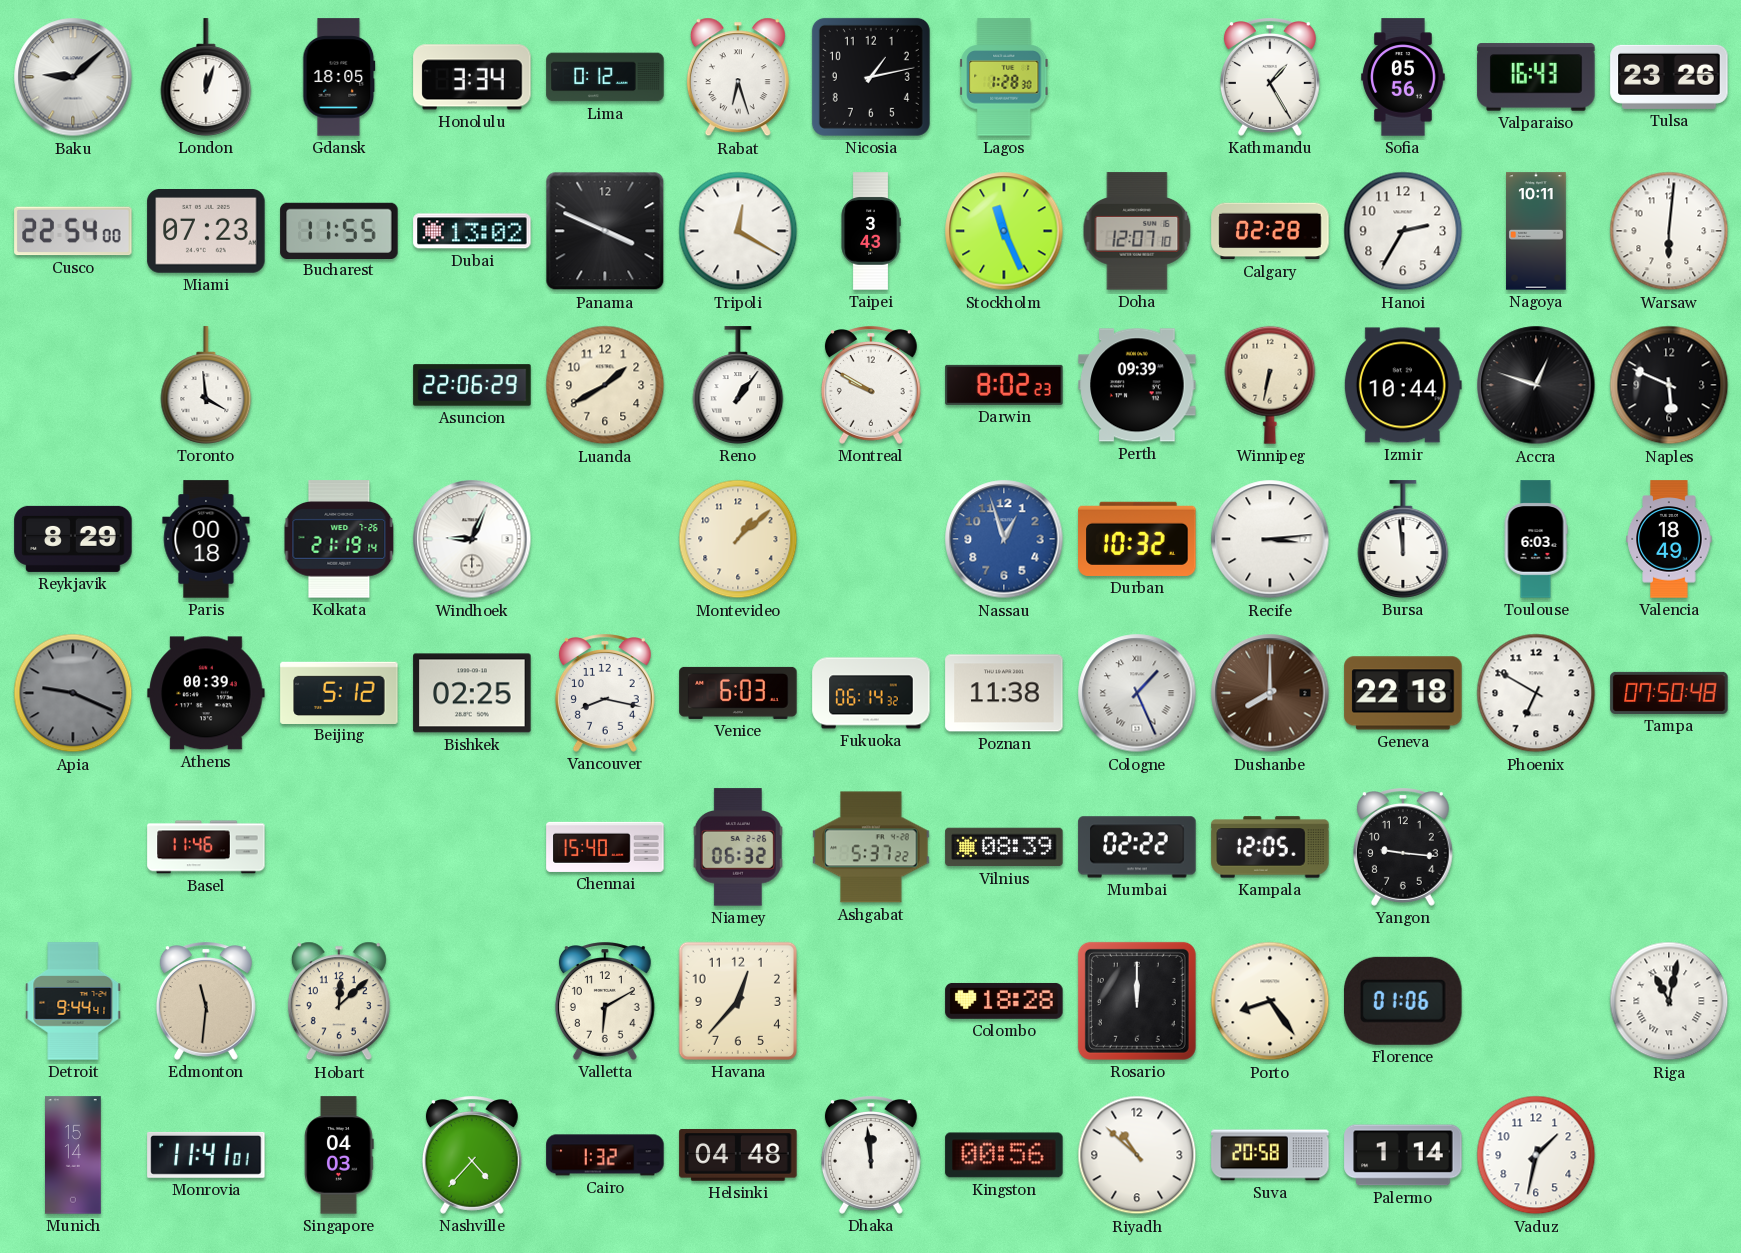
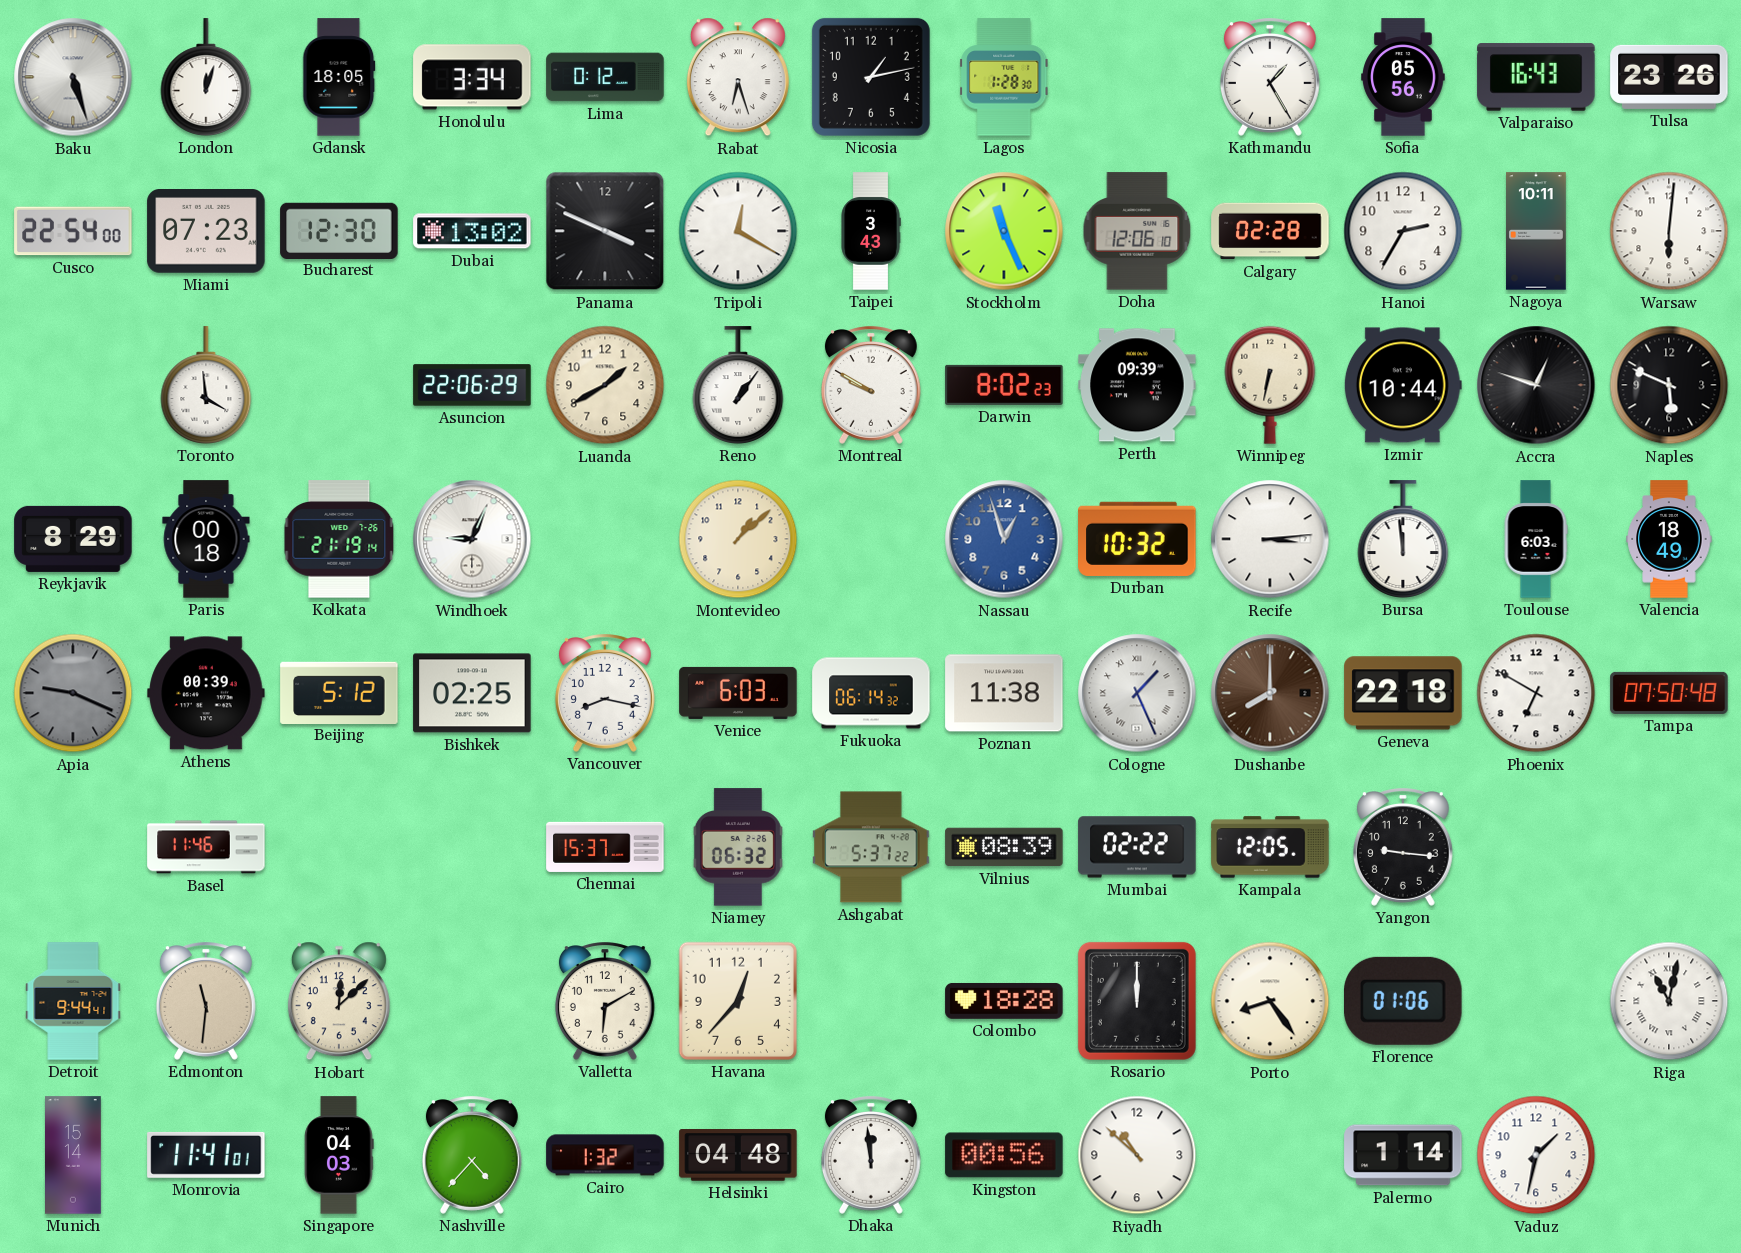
Baku: 9:08 -> 5:27 (73, 77)
Bucharest: 11:55 -> 12:30 (339, 230)
Doha: 12:07 -> 12:06 (1137, 231)
Chennai: 15:40 -> 15:37 (605, 847)
Suva: 20:58 -> none (1270, 1155)
